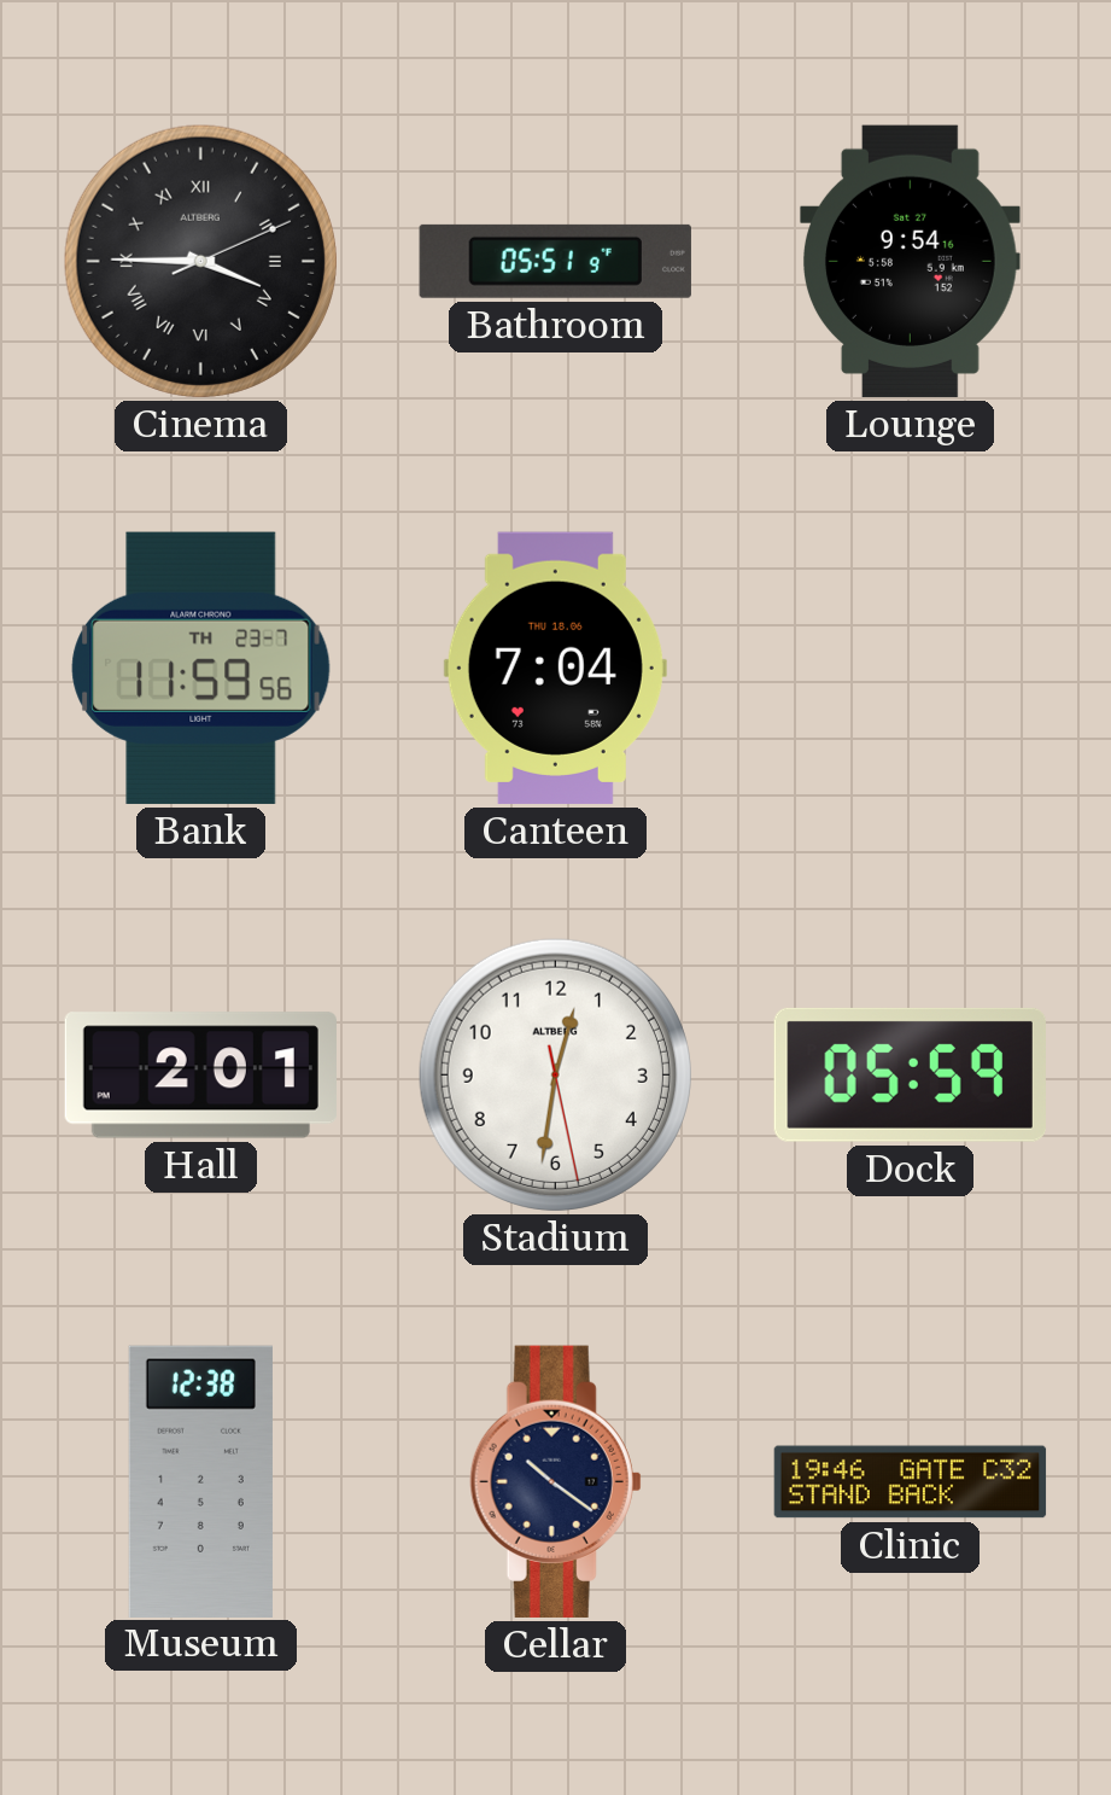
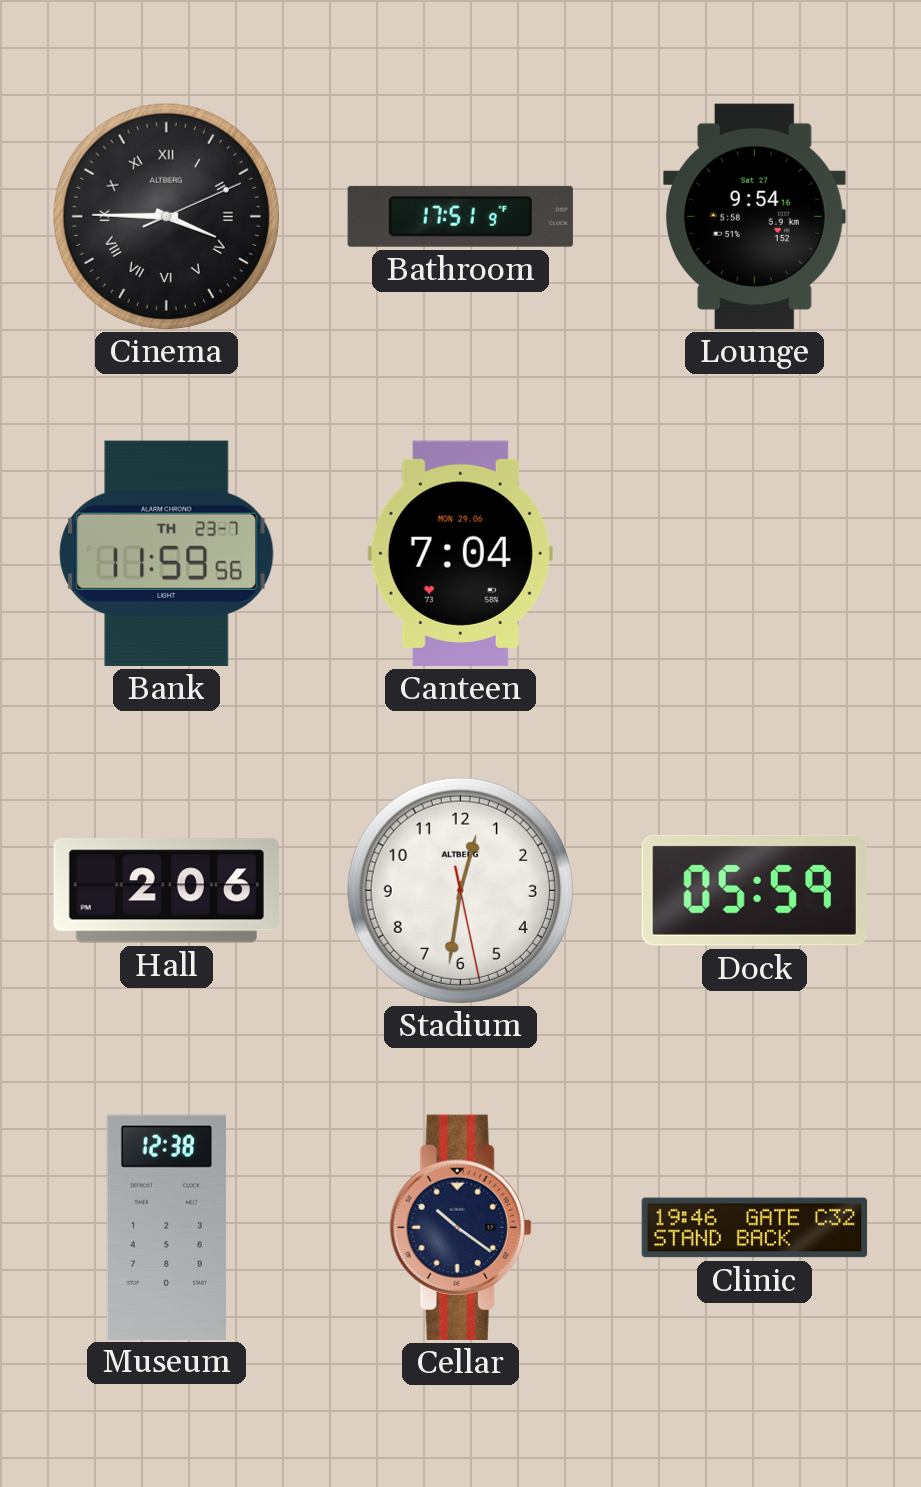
Bathroom: 05:51 -> 17:51 (460, 216)
Canteen date: THU 18.06 -> MON 29.06 (460, 553)
Hall: 2:01 -> 2:06 (166, 891)
